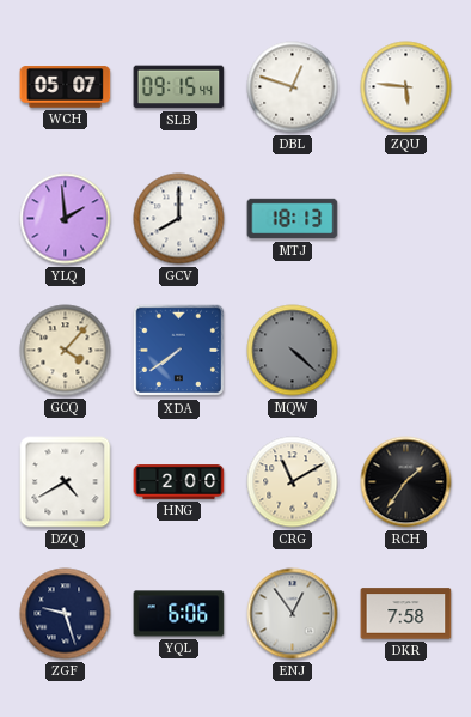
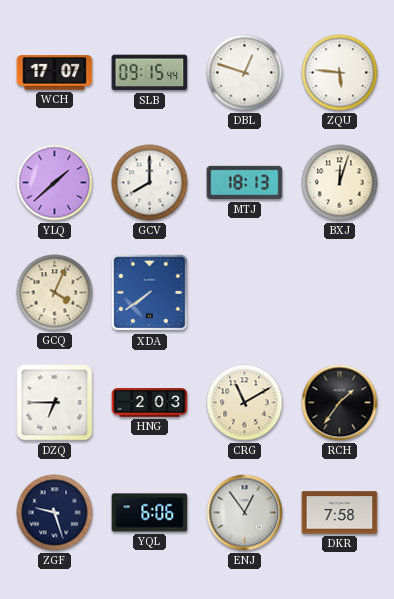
WCH: 05:07 -> 17:07 (55, 73)
YLQ: 1:59 -> 1:38 (55, 183)
BXJ: none -> 12:03 (340, 183)
GCQ: 4:07 -> 4:04 (55, 293)
MQW: 4:22 -> none (293, 351)
DZQ: 4:40 -> 6:45 (55, 403)
HNG: 2:00 -> 2:03 (150, 403)
